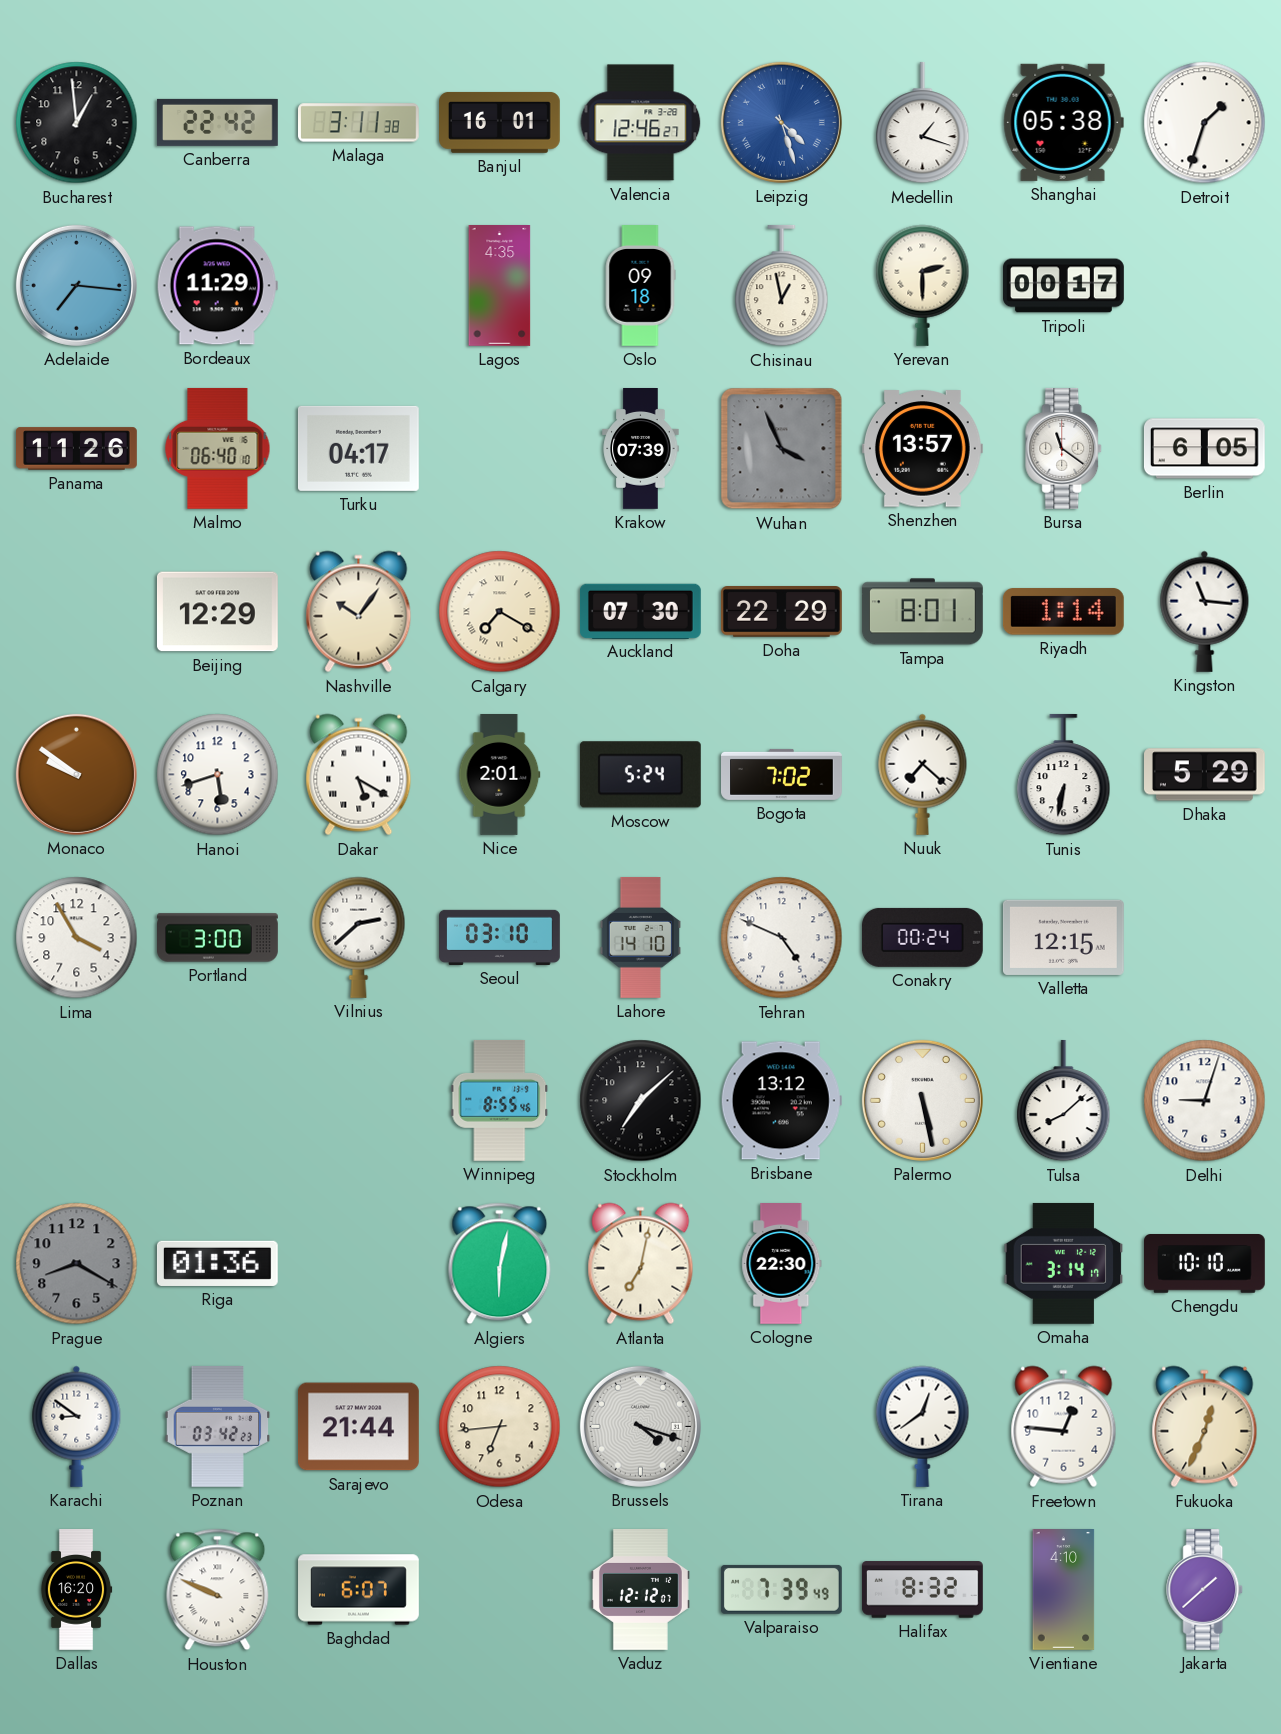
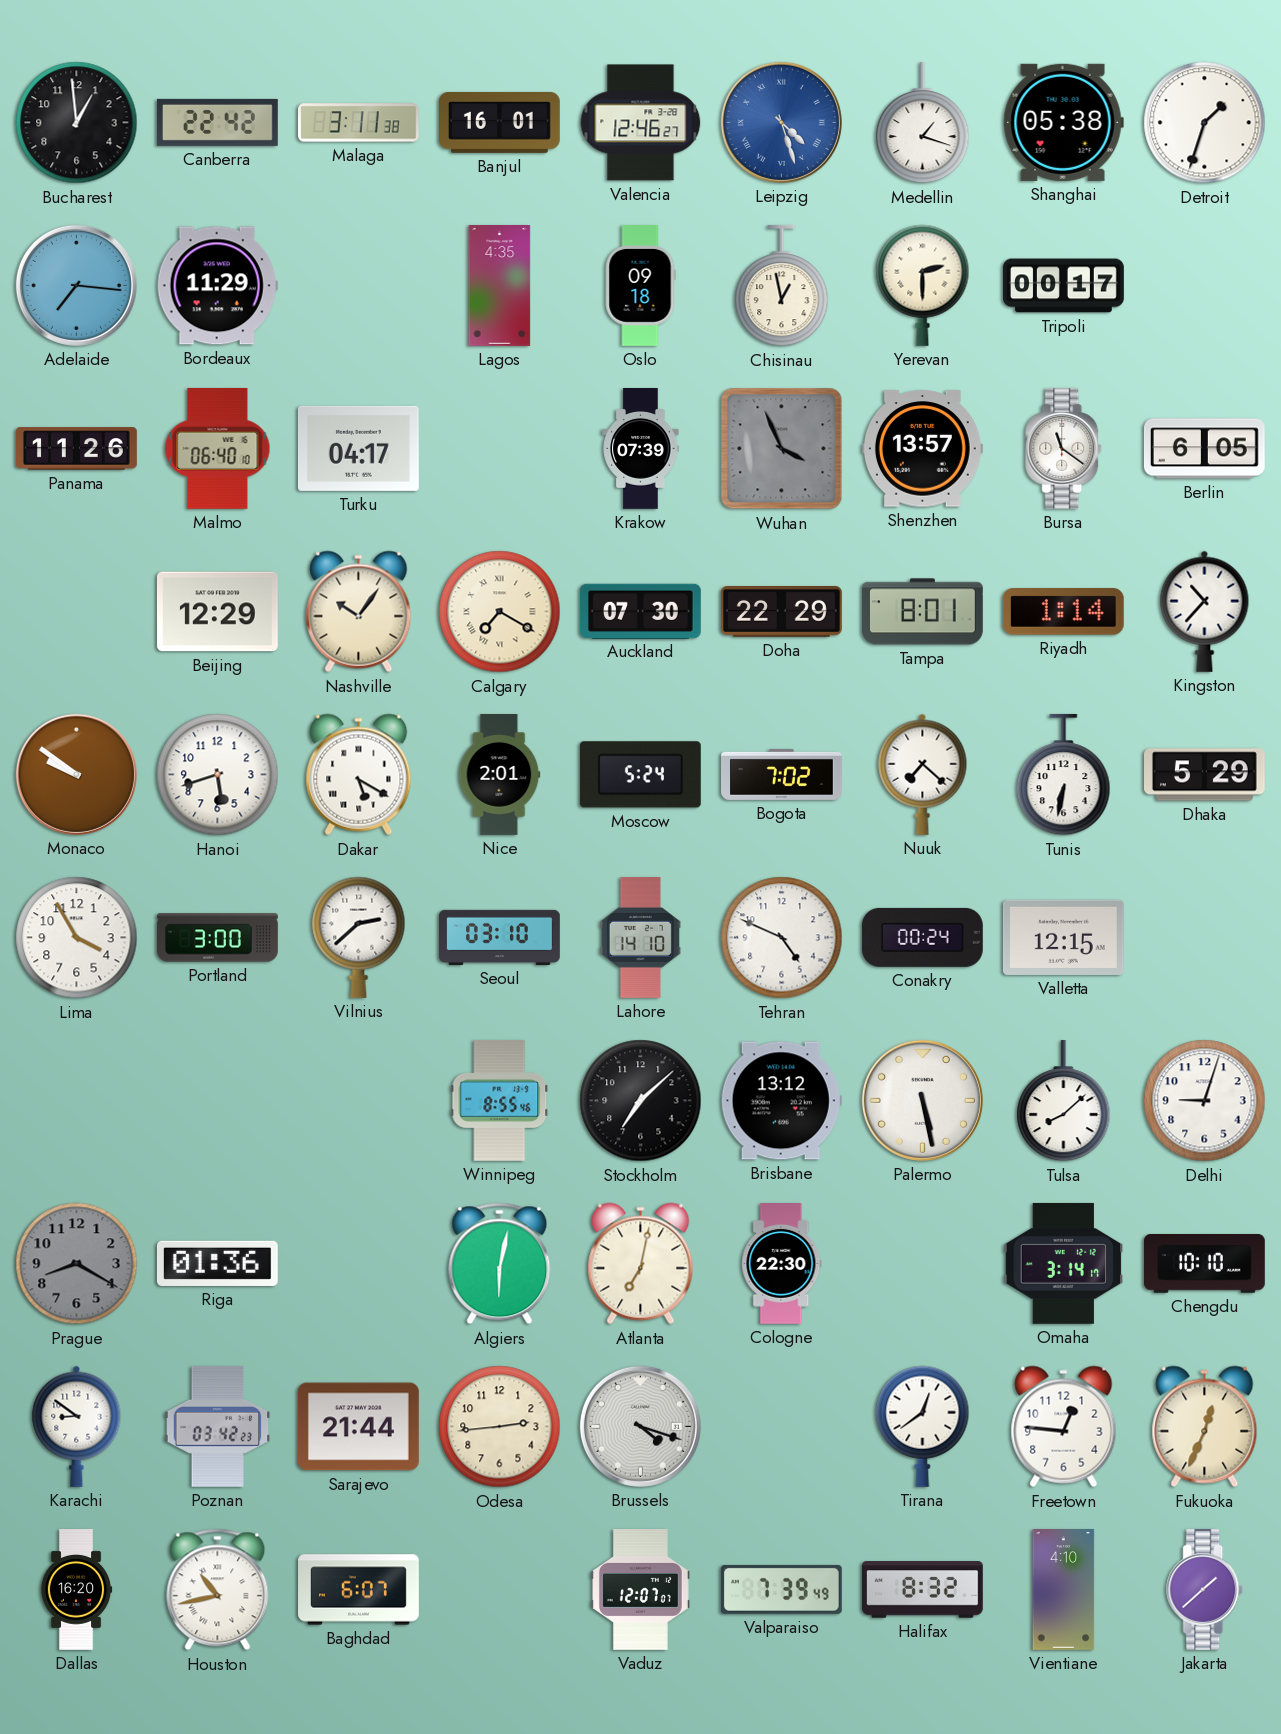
Kingston: 11:16 -> 10:37 (1205, 611)
Odesa: 6:44 -> 2:44 (500, 1427)
Houston: 9:49 -> 10:43 (218, 1590)
Vaduz: 12:12 -> 12:07 (641, 1590)
